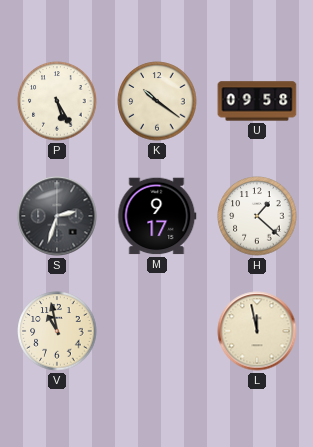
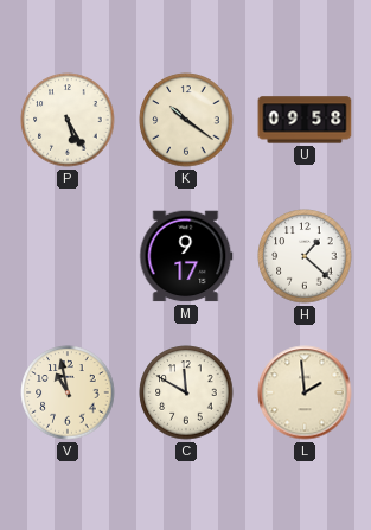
S: 2:33 -> none (57, 216)
C: none -> 11:50 (186, 392)
L: 11:58 -> 1:59 (305, 392)
